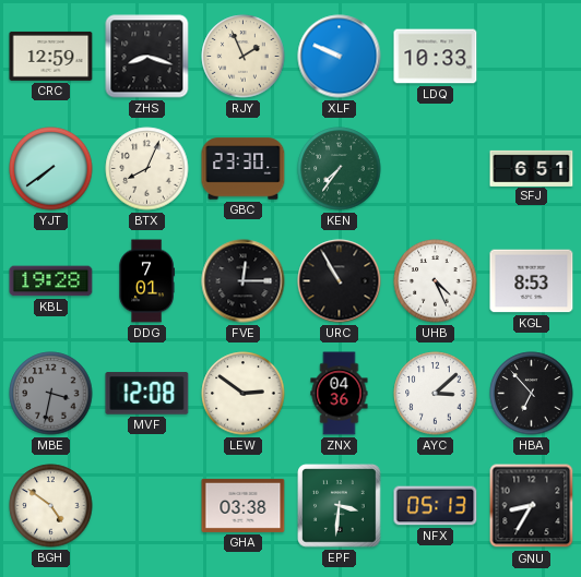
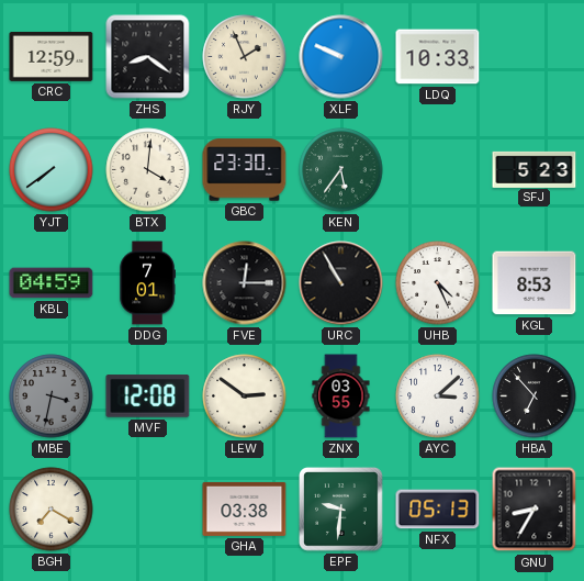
ZHS: 8:18 -> 8:21 (148, 57)
BTX: 8:04 -> 4:01 (148, 170)
KEN: 7:36 -> 5:36 (341, 170)
SFJ: 6:51 -> 5:23 (535, 169)
KBL: 19:28 -> 04:59 (52, 283)
ZNX: 04:36 -> 03:55 (341, 396)
BGH: 4:51 -> 7:20 (52, 510)
EPF: 3:31 -> 9:31 (341, 510)
